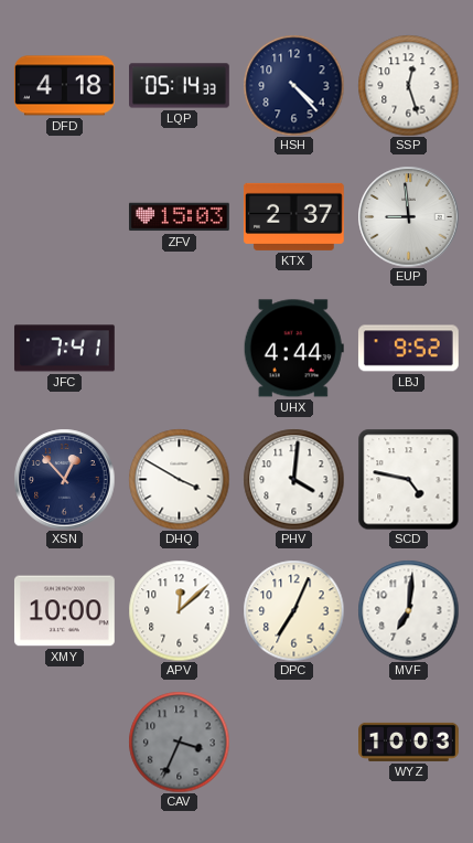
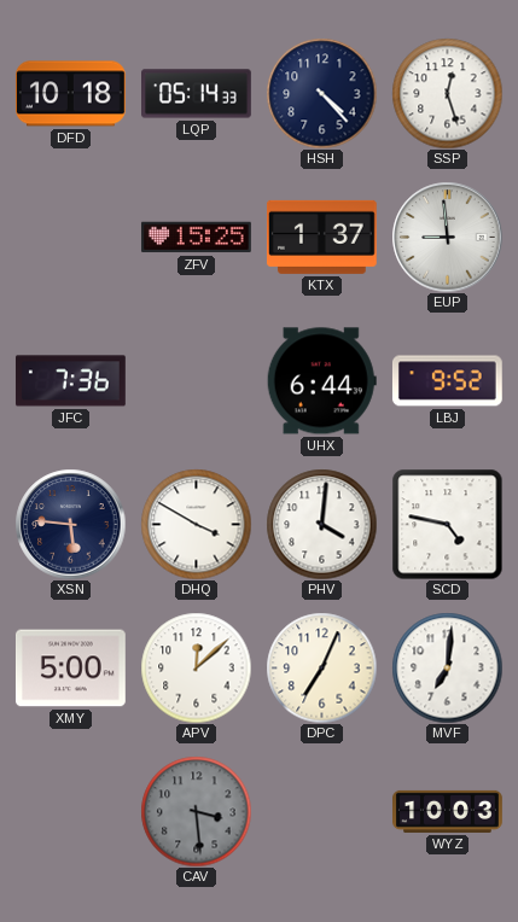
DFD: 4:18 -> 10:18 (70, 94)
ZFV: 15:03 -> 15:25 (197, 238)
KTX: 2:37 -> 1:37 (321, 237)
JFC: 7:41 -> 7:36 (71, 381)
UHX: 4:44 -> 6:44 (321, 381)
XSN: 12:53 -> 5:46 (70, 524)
XMY: 10:00 -> 5:00 (70, 669)
CAV: 3:34 -> 3:29 (196, 811)
